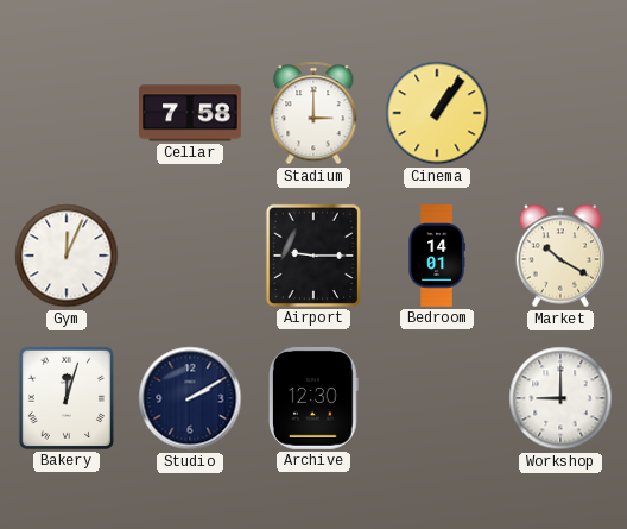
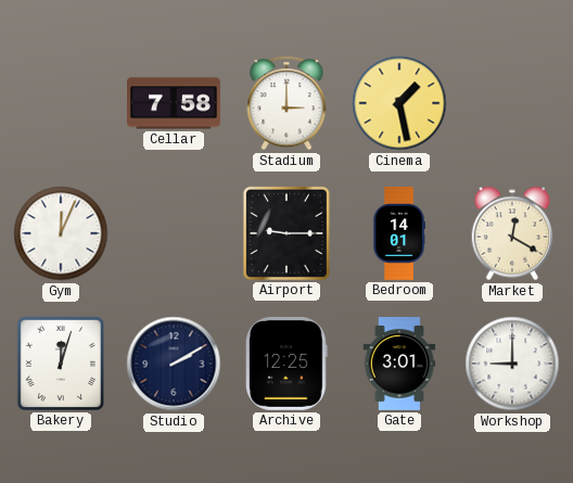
Cinema: 1:06 -> 1:28 (399, 103)
Market: 10:20 -> 12:20 (512, 233)
Archive: 12:30 -> 12:25 (286, 364)
Gate: none -> 3:01 (399, 365)
